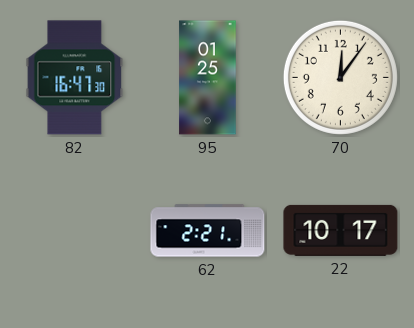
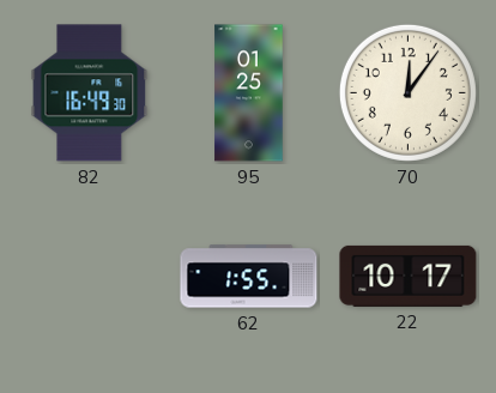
82: 16:47 -> 16:49 (90, 93)
62: 2:21 -> 1:55 (249, 277)
